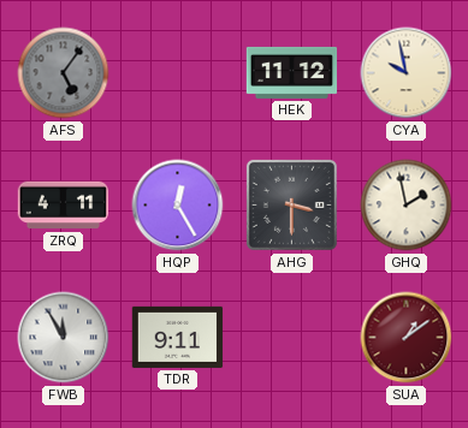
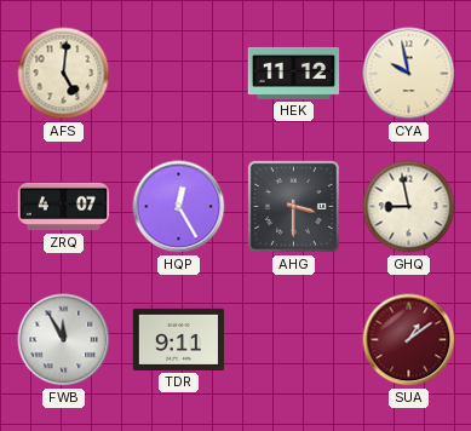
AFS: 5:06 -> 5:01 (64, 74)
AFS dial: grey -> cream (64, 74)
ZRQ: 4:11 -> 4:07 (64, 207)
GHQ: 1:58 -> 8:58 (409, 207)
